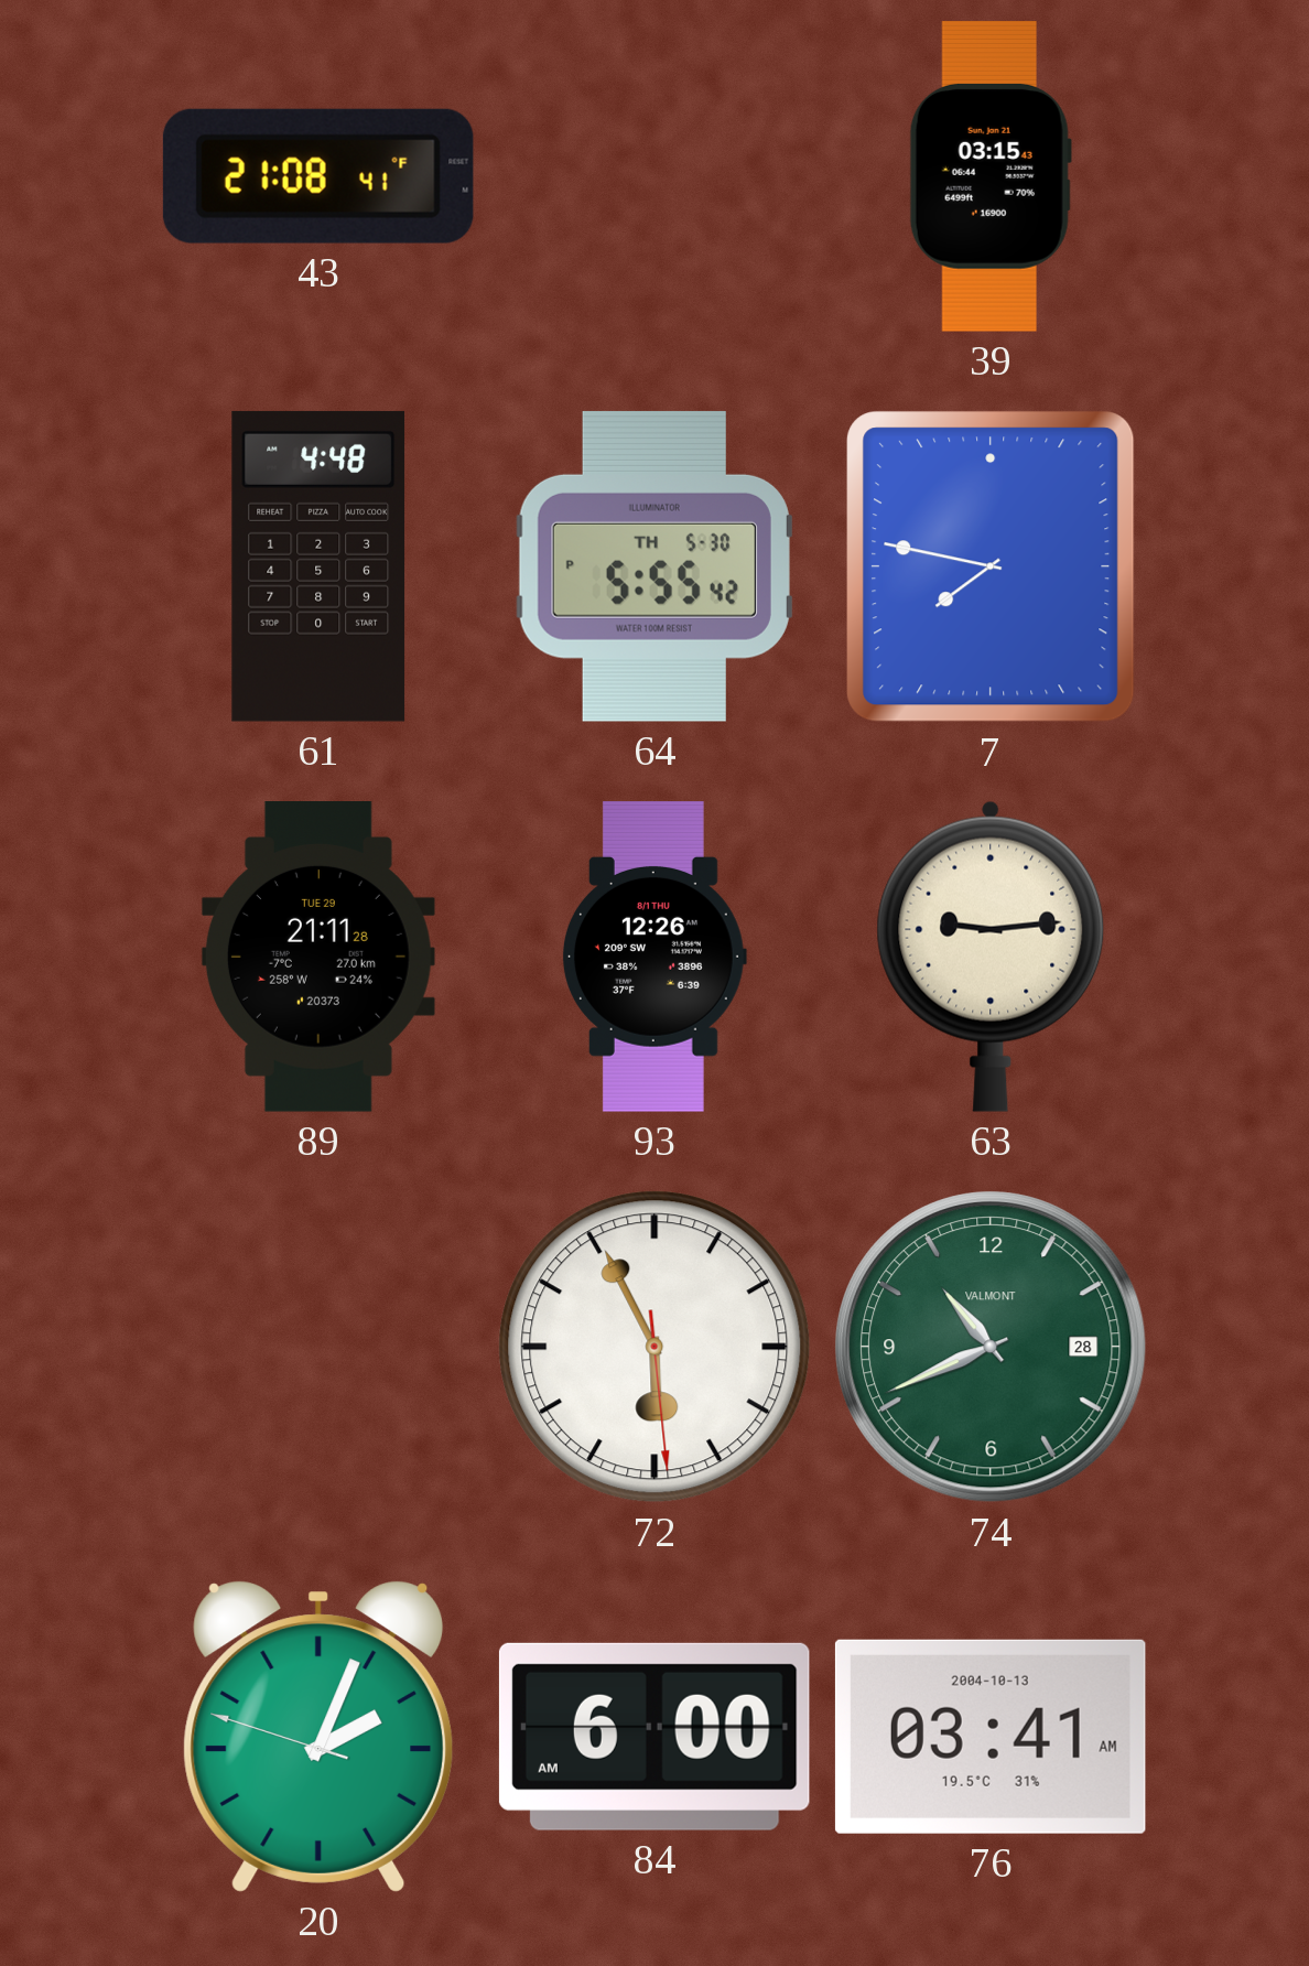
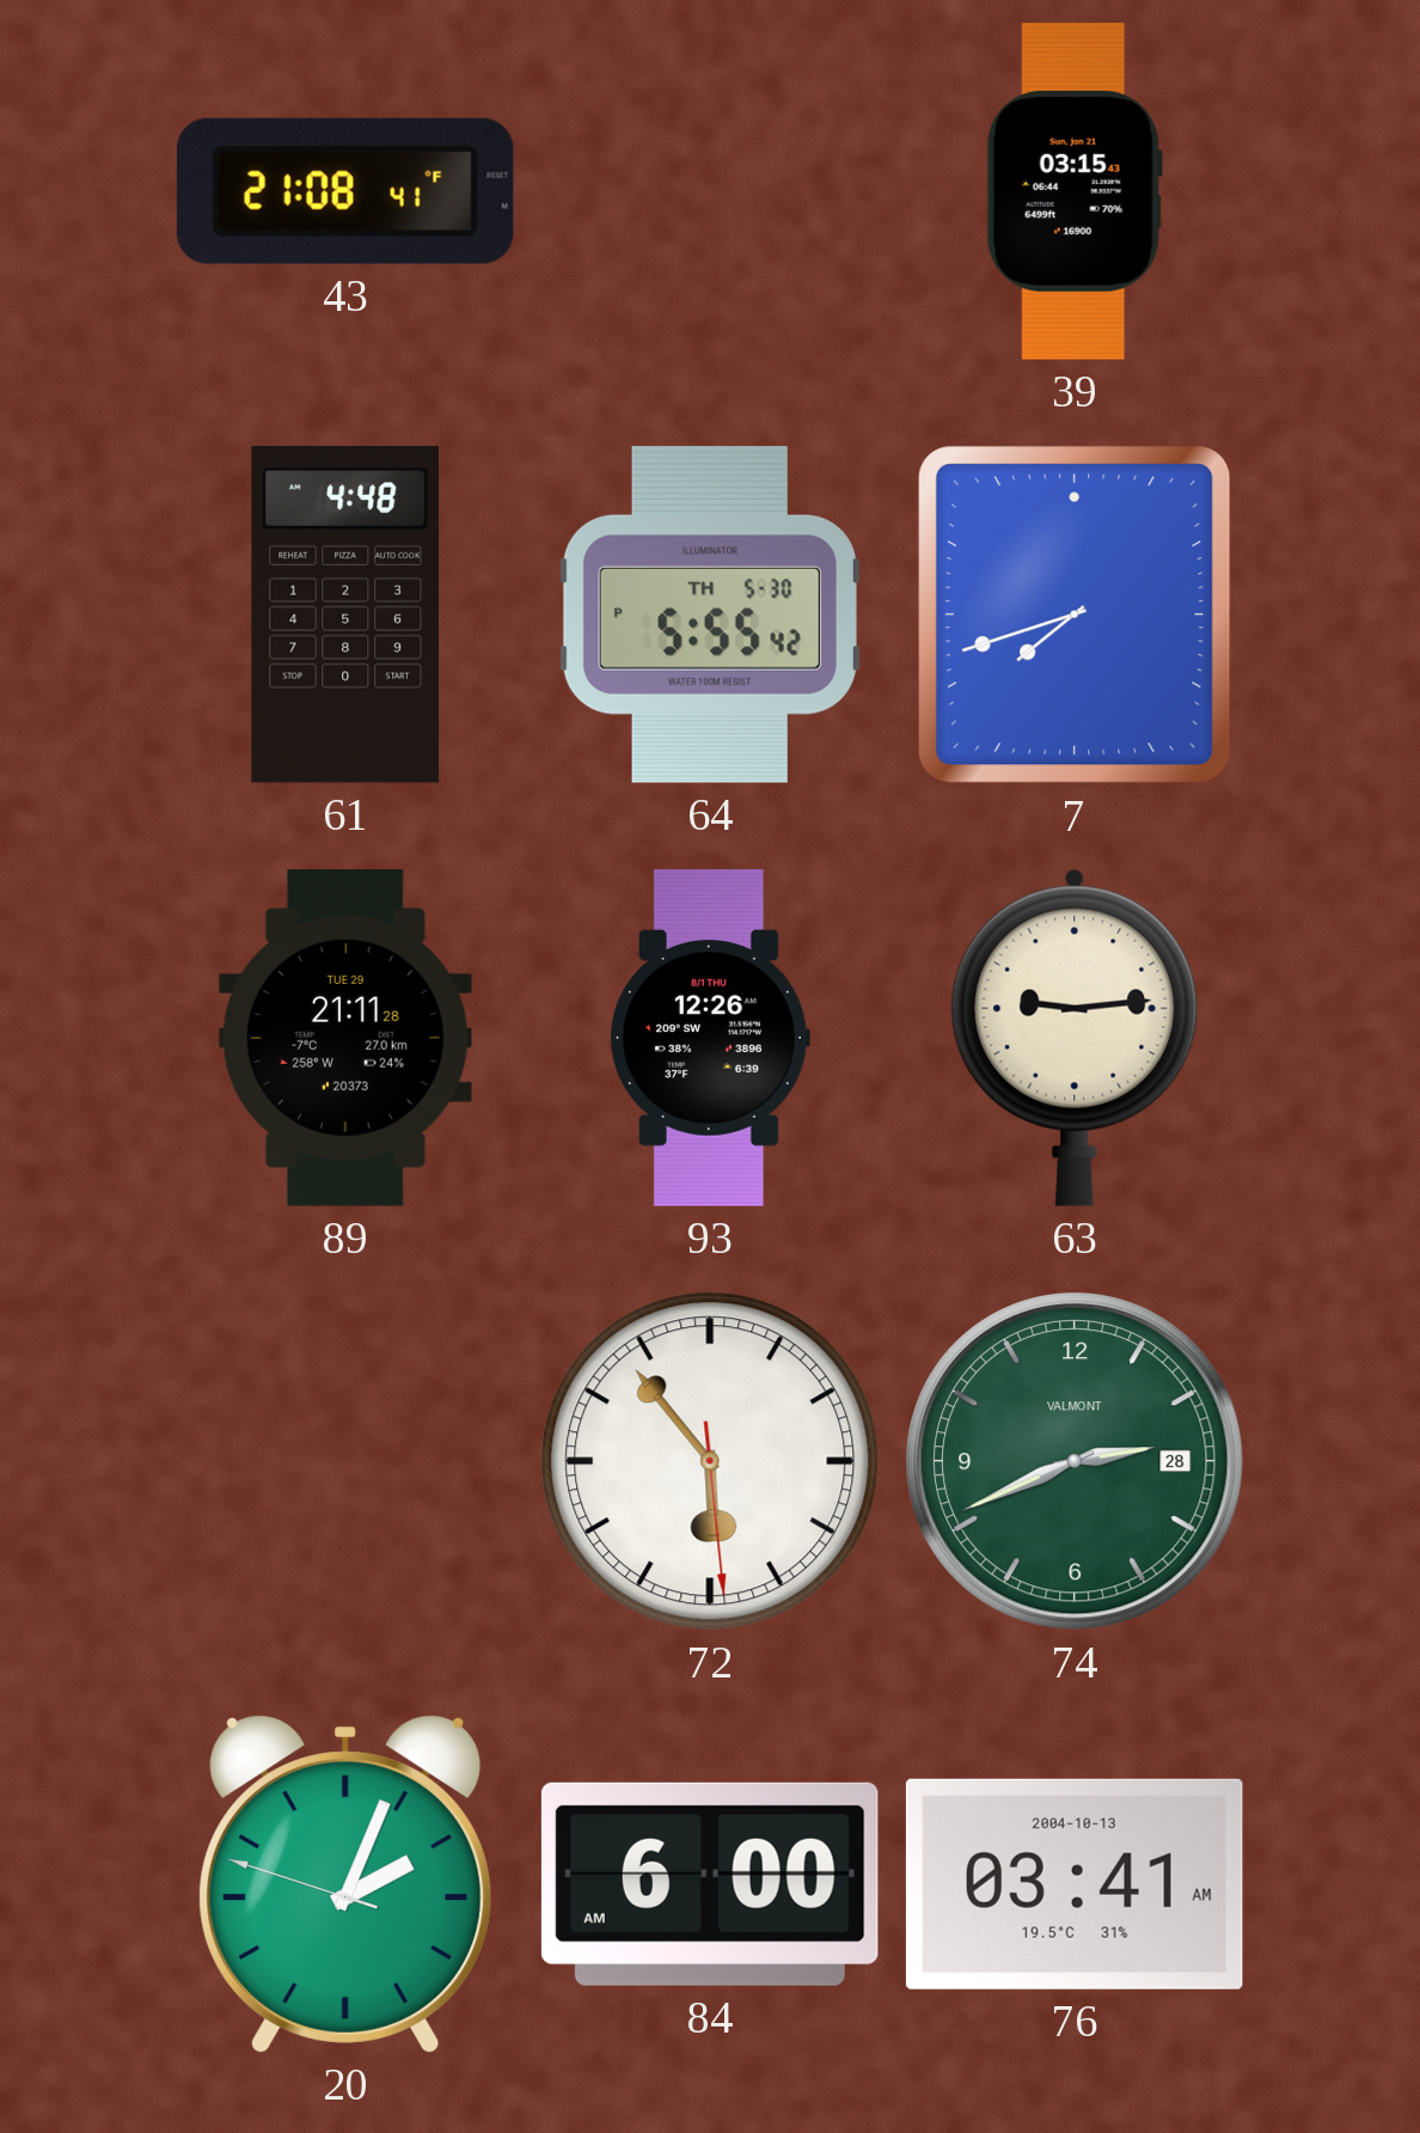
7: 7:47 -> 7:42 (1075, 615)
72: 5:55 -> 5:53 (710, 1461)
74: 10:41 -> 2:41 (1075, 1461)
